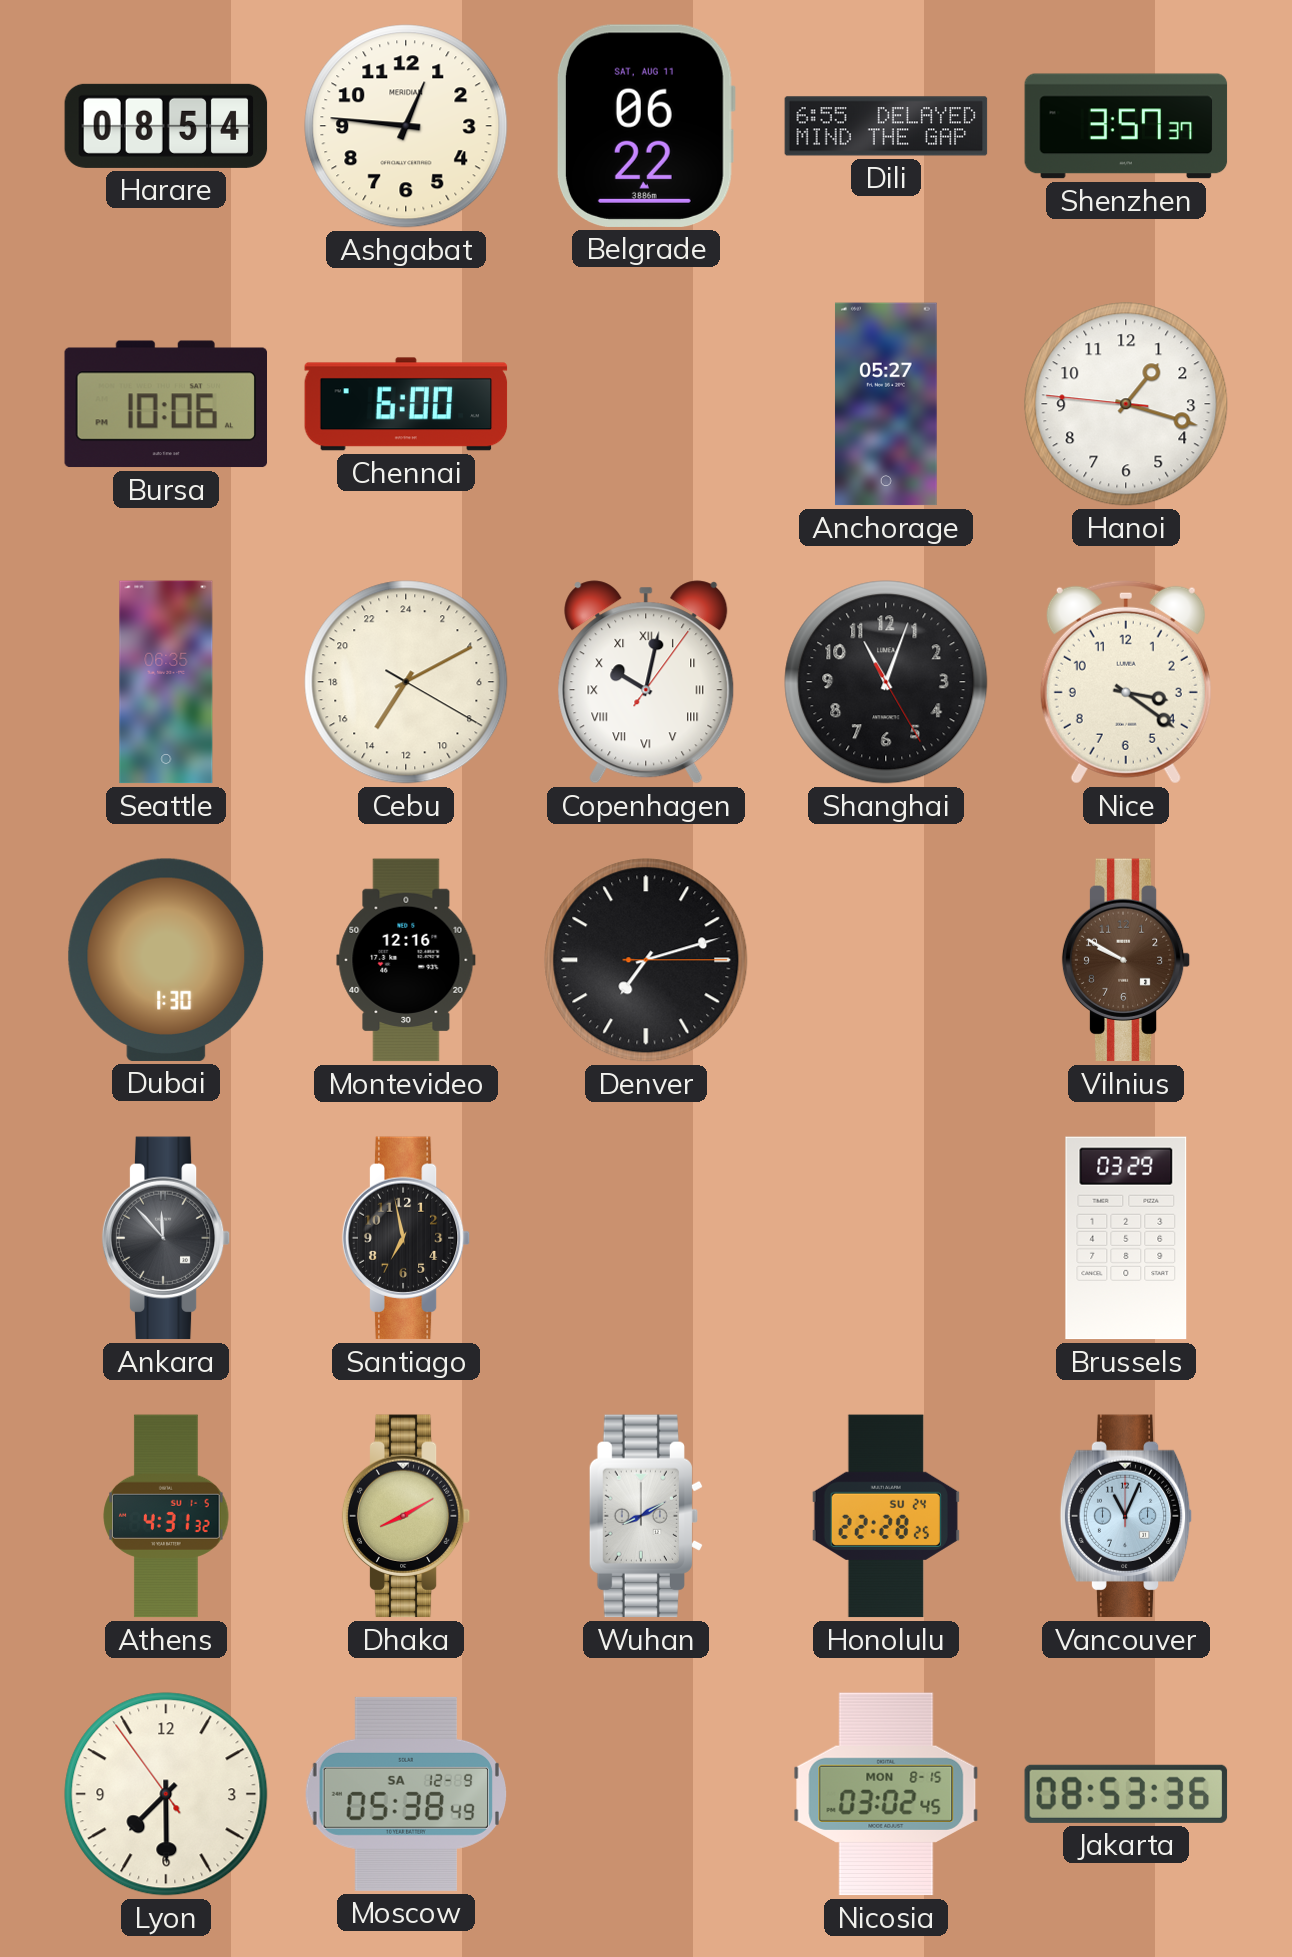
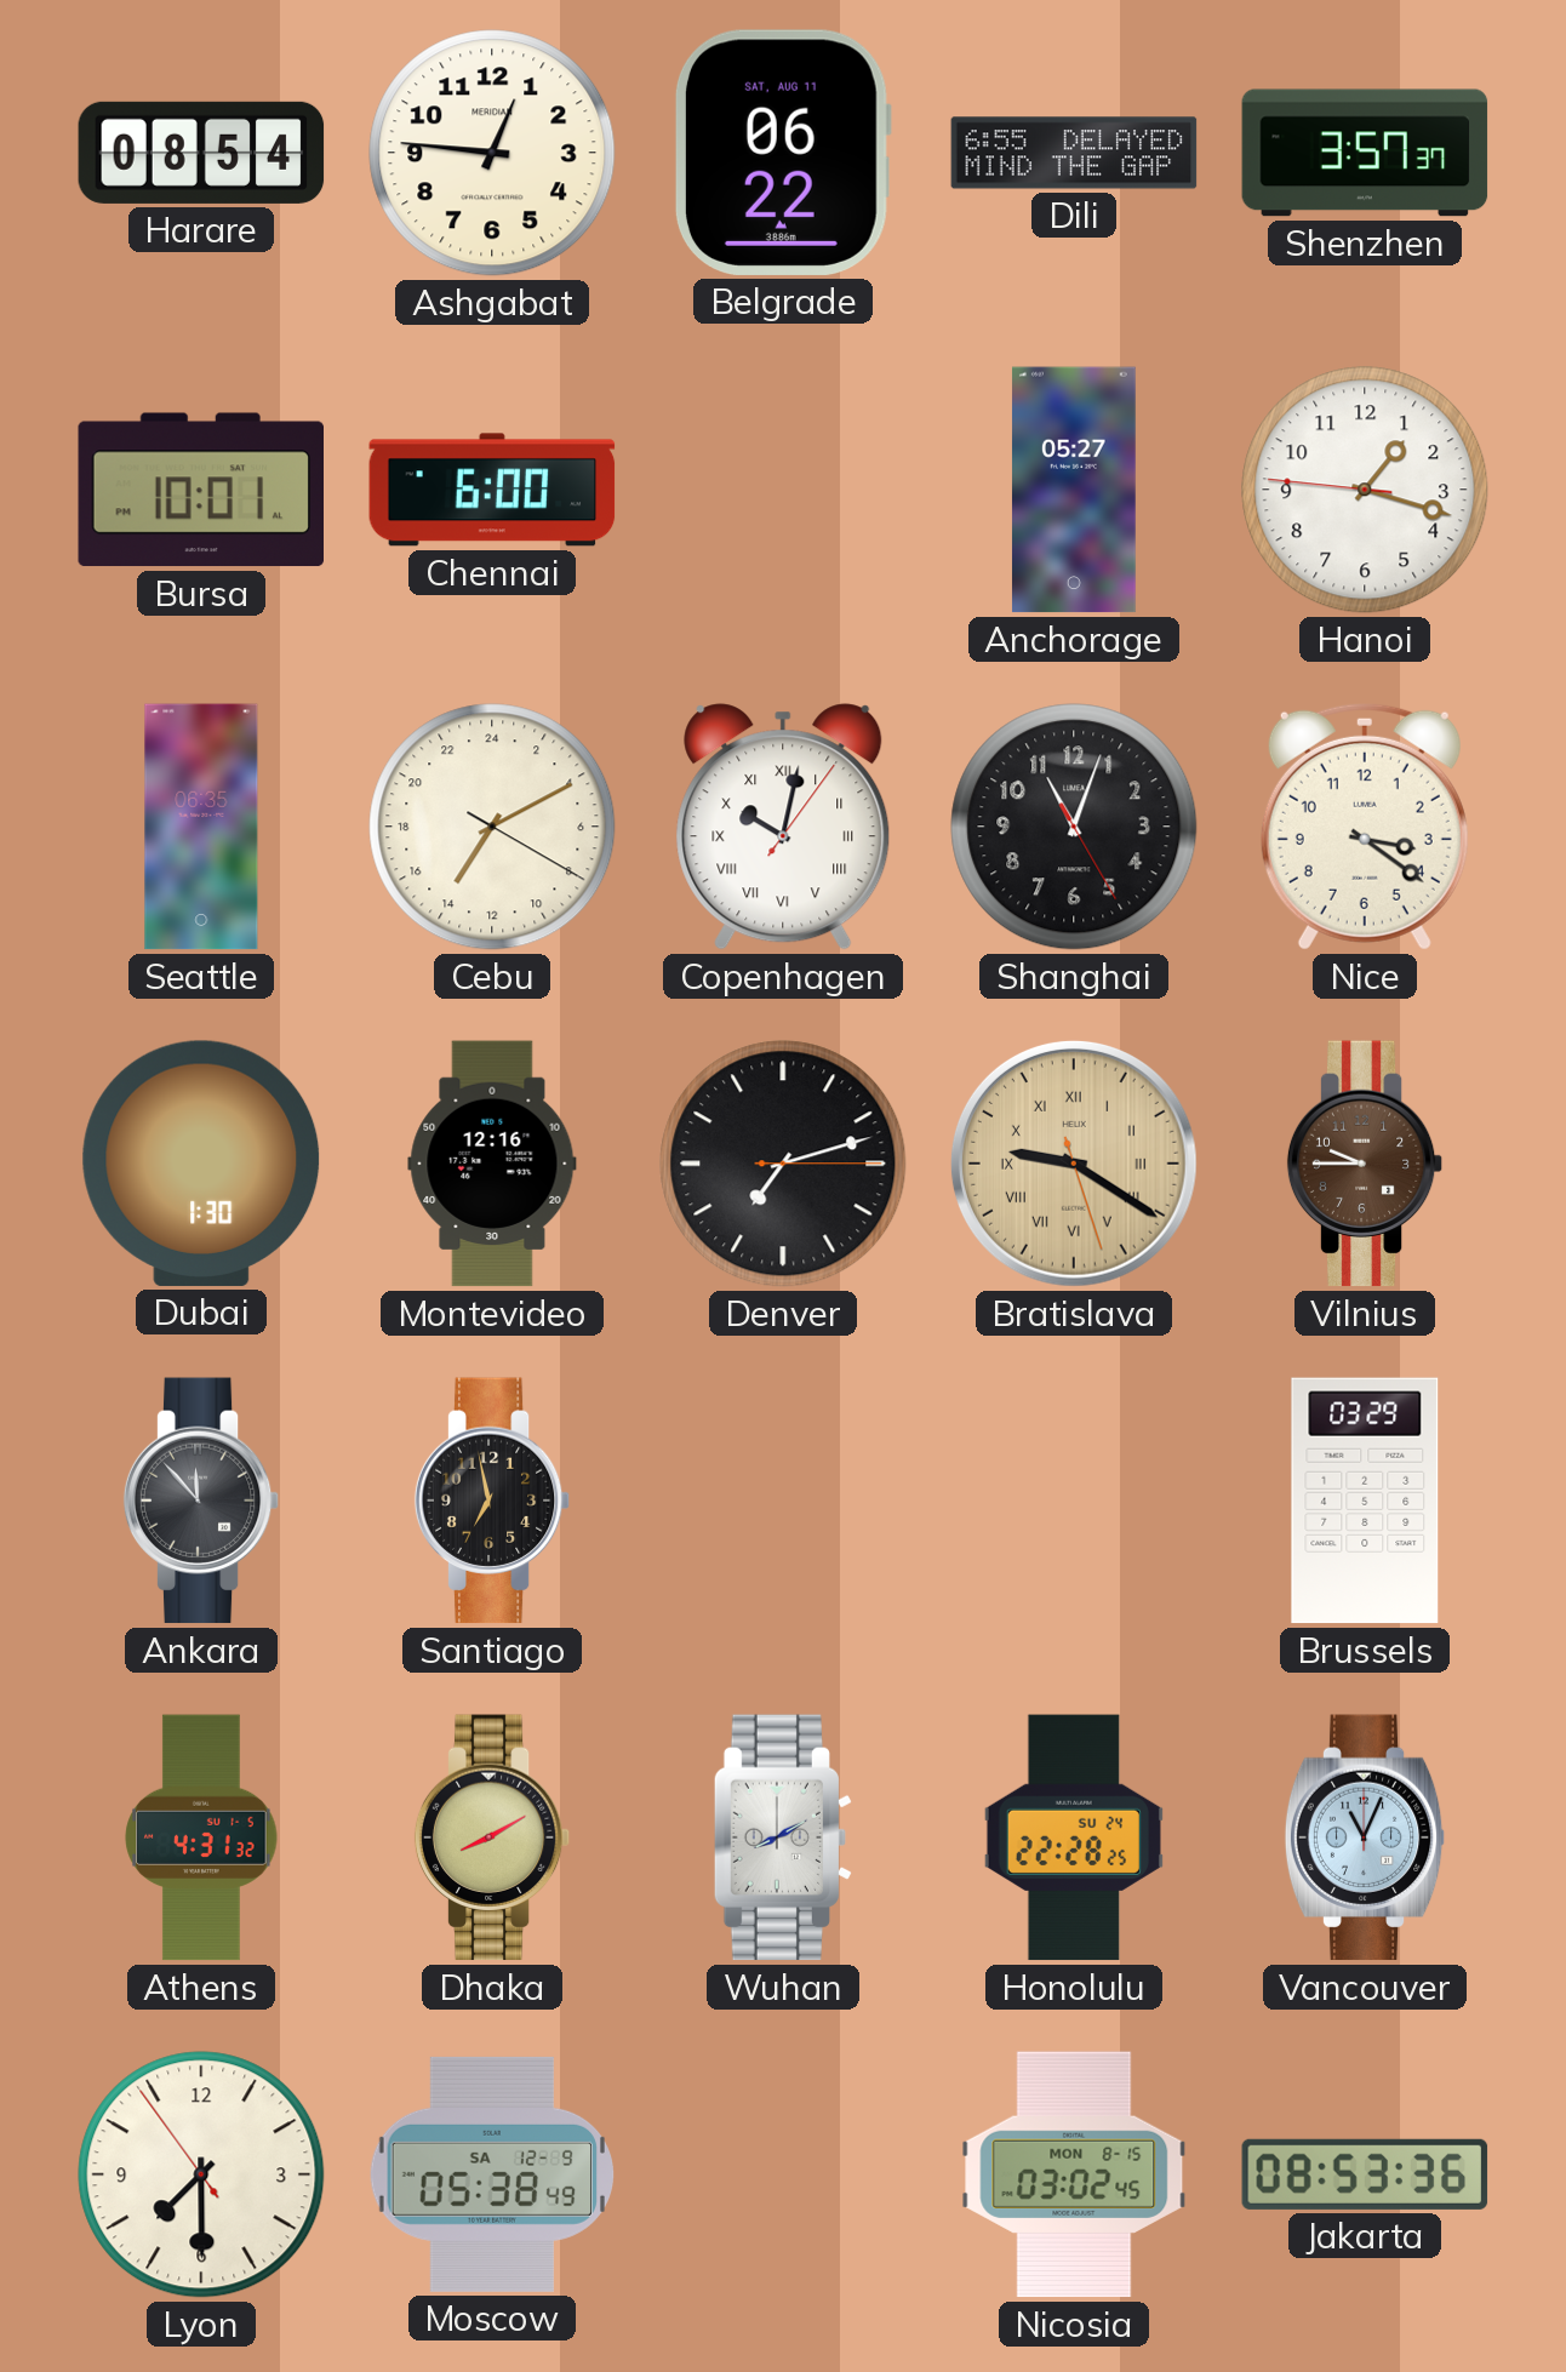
Bursa: 10:06 -> 10:01 (200, 490)
Bratislava: none -> 9:20 (1074, 1164)
Vilnius: 9:50 -> 9:45 (1365, 1164)
